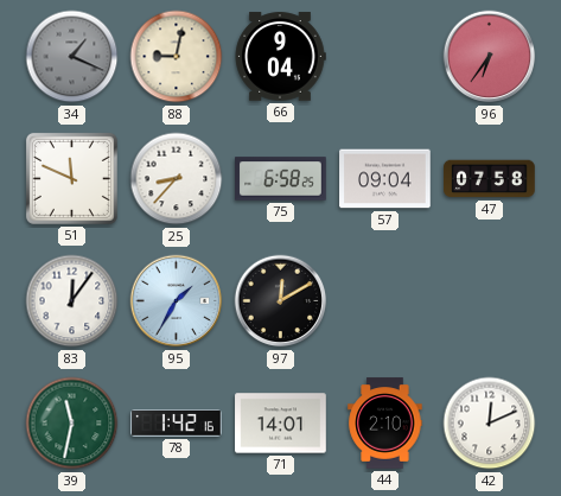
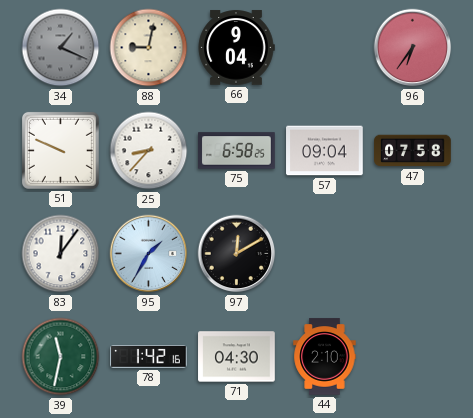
51: 11:49 -> 9:49 (60, 150)
71: 14:01 -> 04:30 (237, 357)
42: 12:11 -> none (490, 424)
